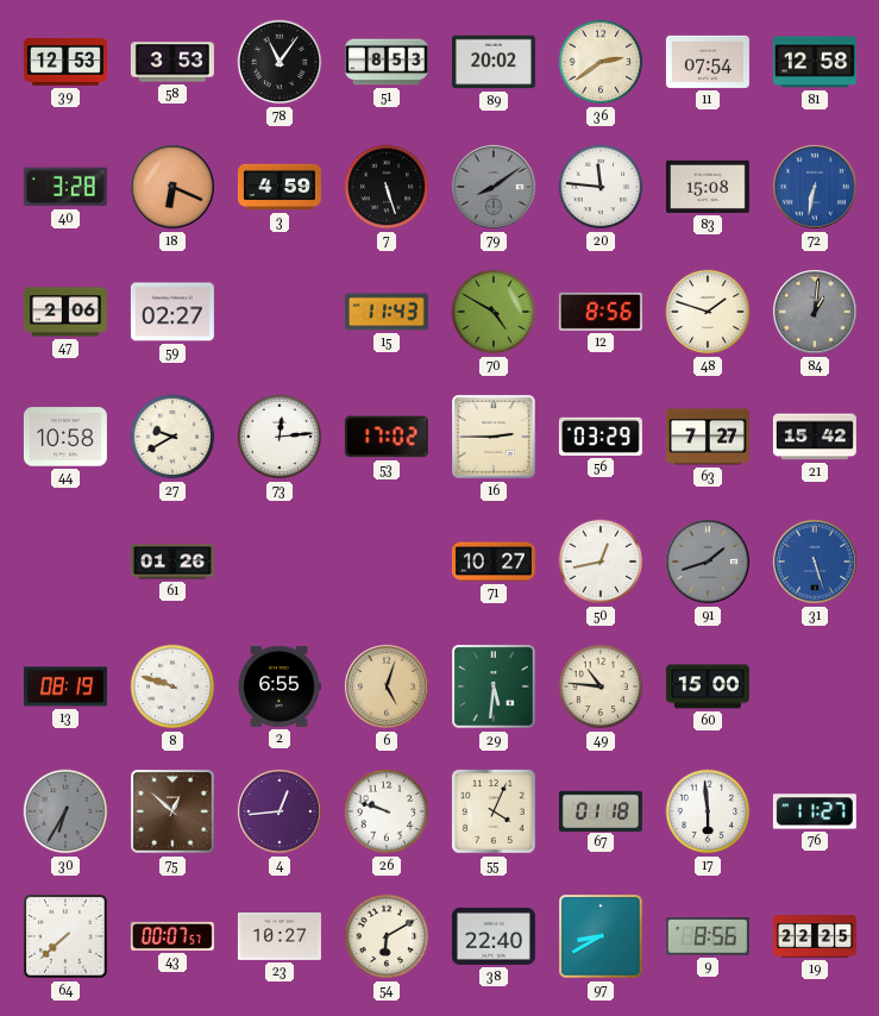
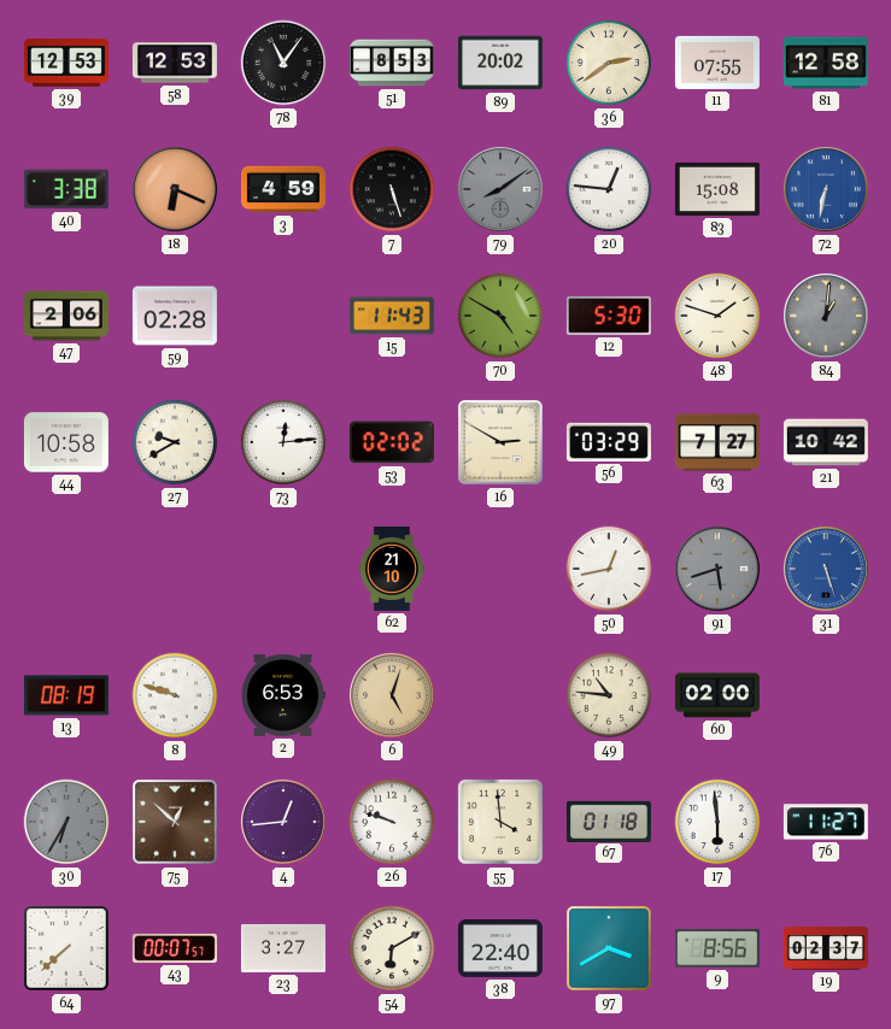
58: 3:53 -> 12:53 (175, 63)
11: 07:54 -> 07:55 (717, 63)
40: 3:28 -> 3:38 (66, 189)
20: 11:46 -> 12:46 (609, 189)
59: 02:27 -> 02:28 (175, 316)
12: 8:56 -> 5:30 (609, 316)
53: 17:02 -> 02:02 (392, 442)
16: 2:45 -> 2:50 (502, 443)
21: 15:42 -> 10:42 (826, 442)
61: 01:26 -> none (172, 562)
62: none -> 21:10 (392, 569)
71: 10:27 -> none (494, 562)
91: 1:42 -> 5:42 (717, 570)
2: 6:55 -> 6:53 (283, 695)
29: 5:31 -> none (495, 688)
60: 15:00 -> 02:00 (717, 695)
55: 4:04 -> 3:59 (502, 823)
23: 10:27 -> 3:27 (283, 948)
97: 8:40 -> 3:40 (610, 949)
19: 22:25 -> 02:37 (826, 948)
